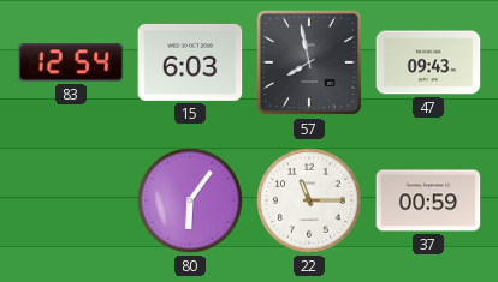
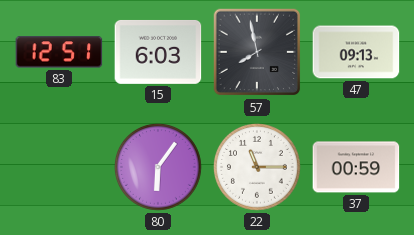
83: 12:54 -> 12:51 (59, 52)
47: 09:43 -> 09:13 (356, 52)
